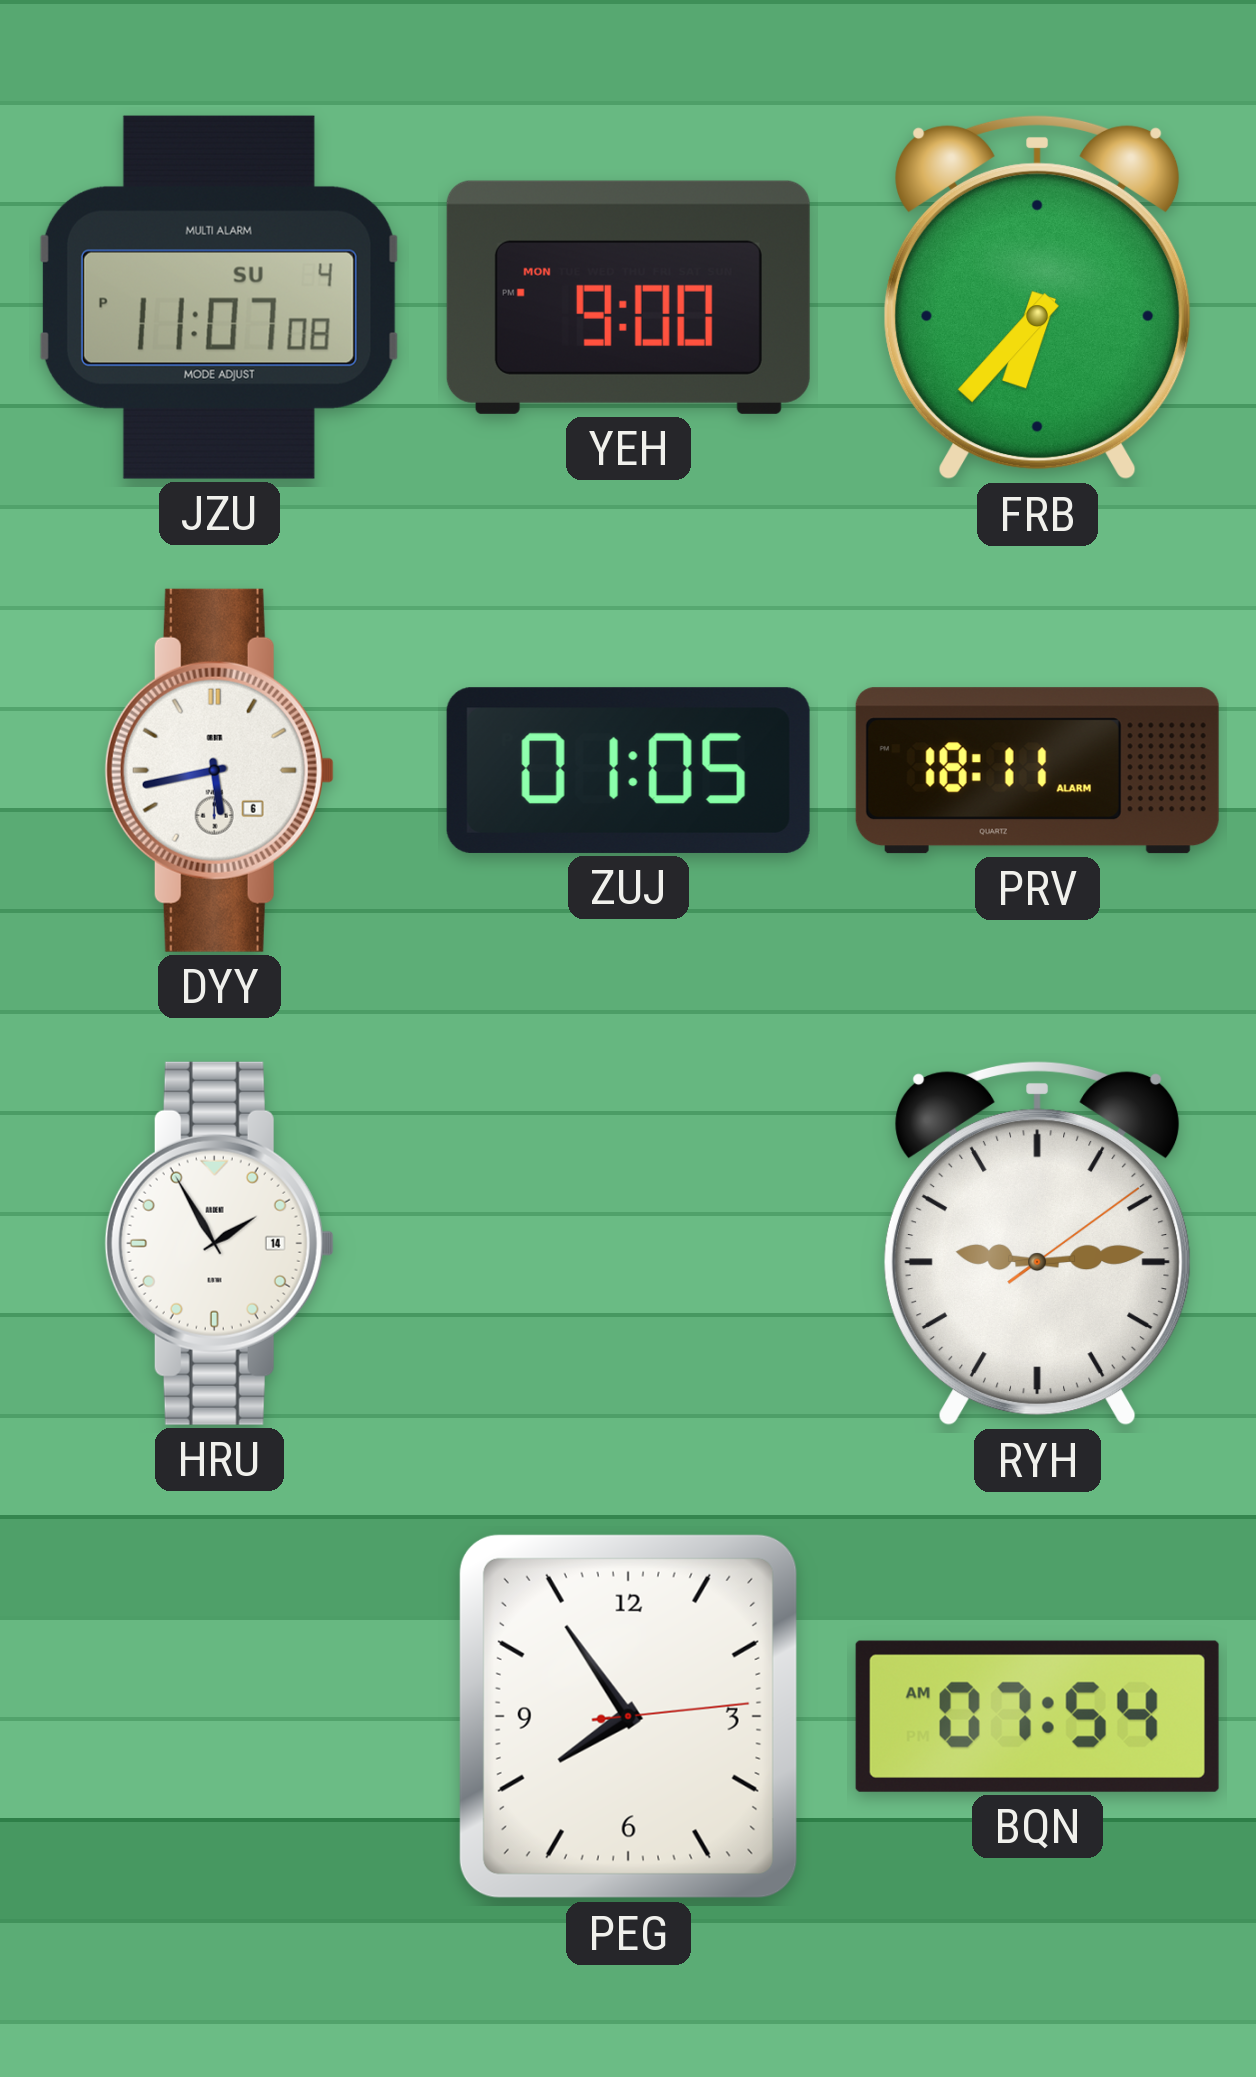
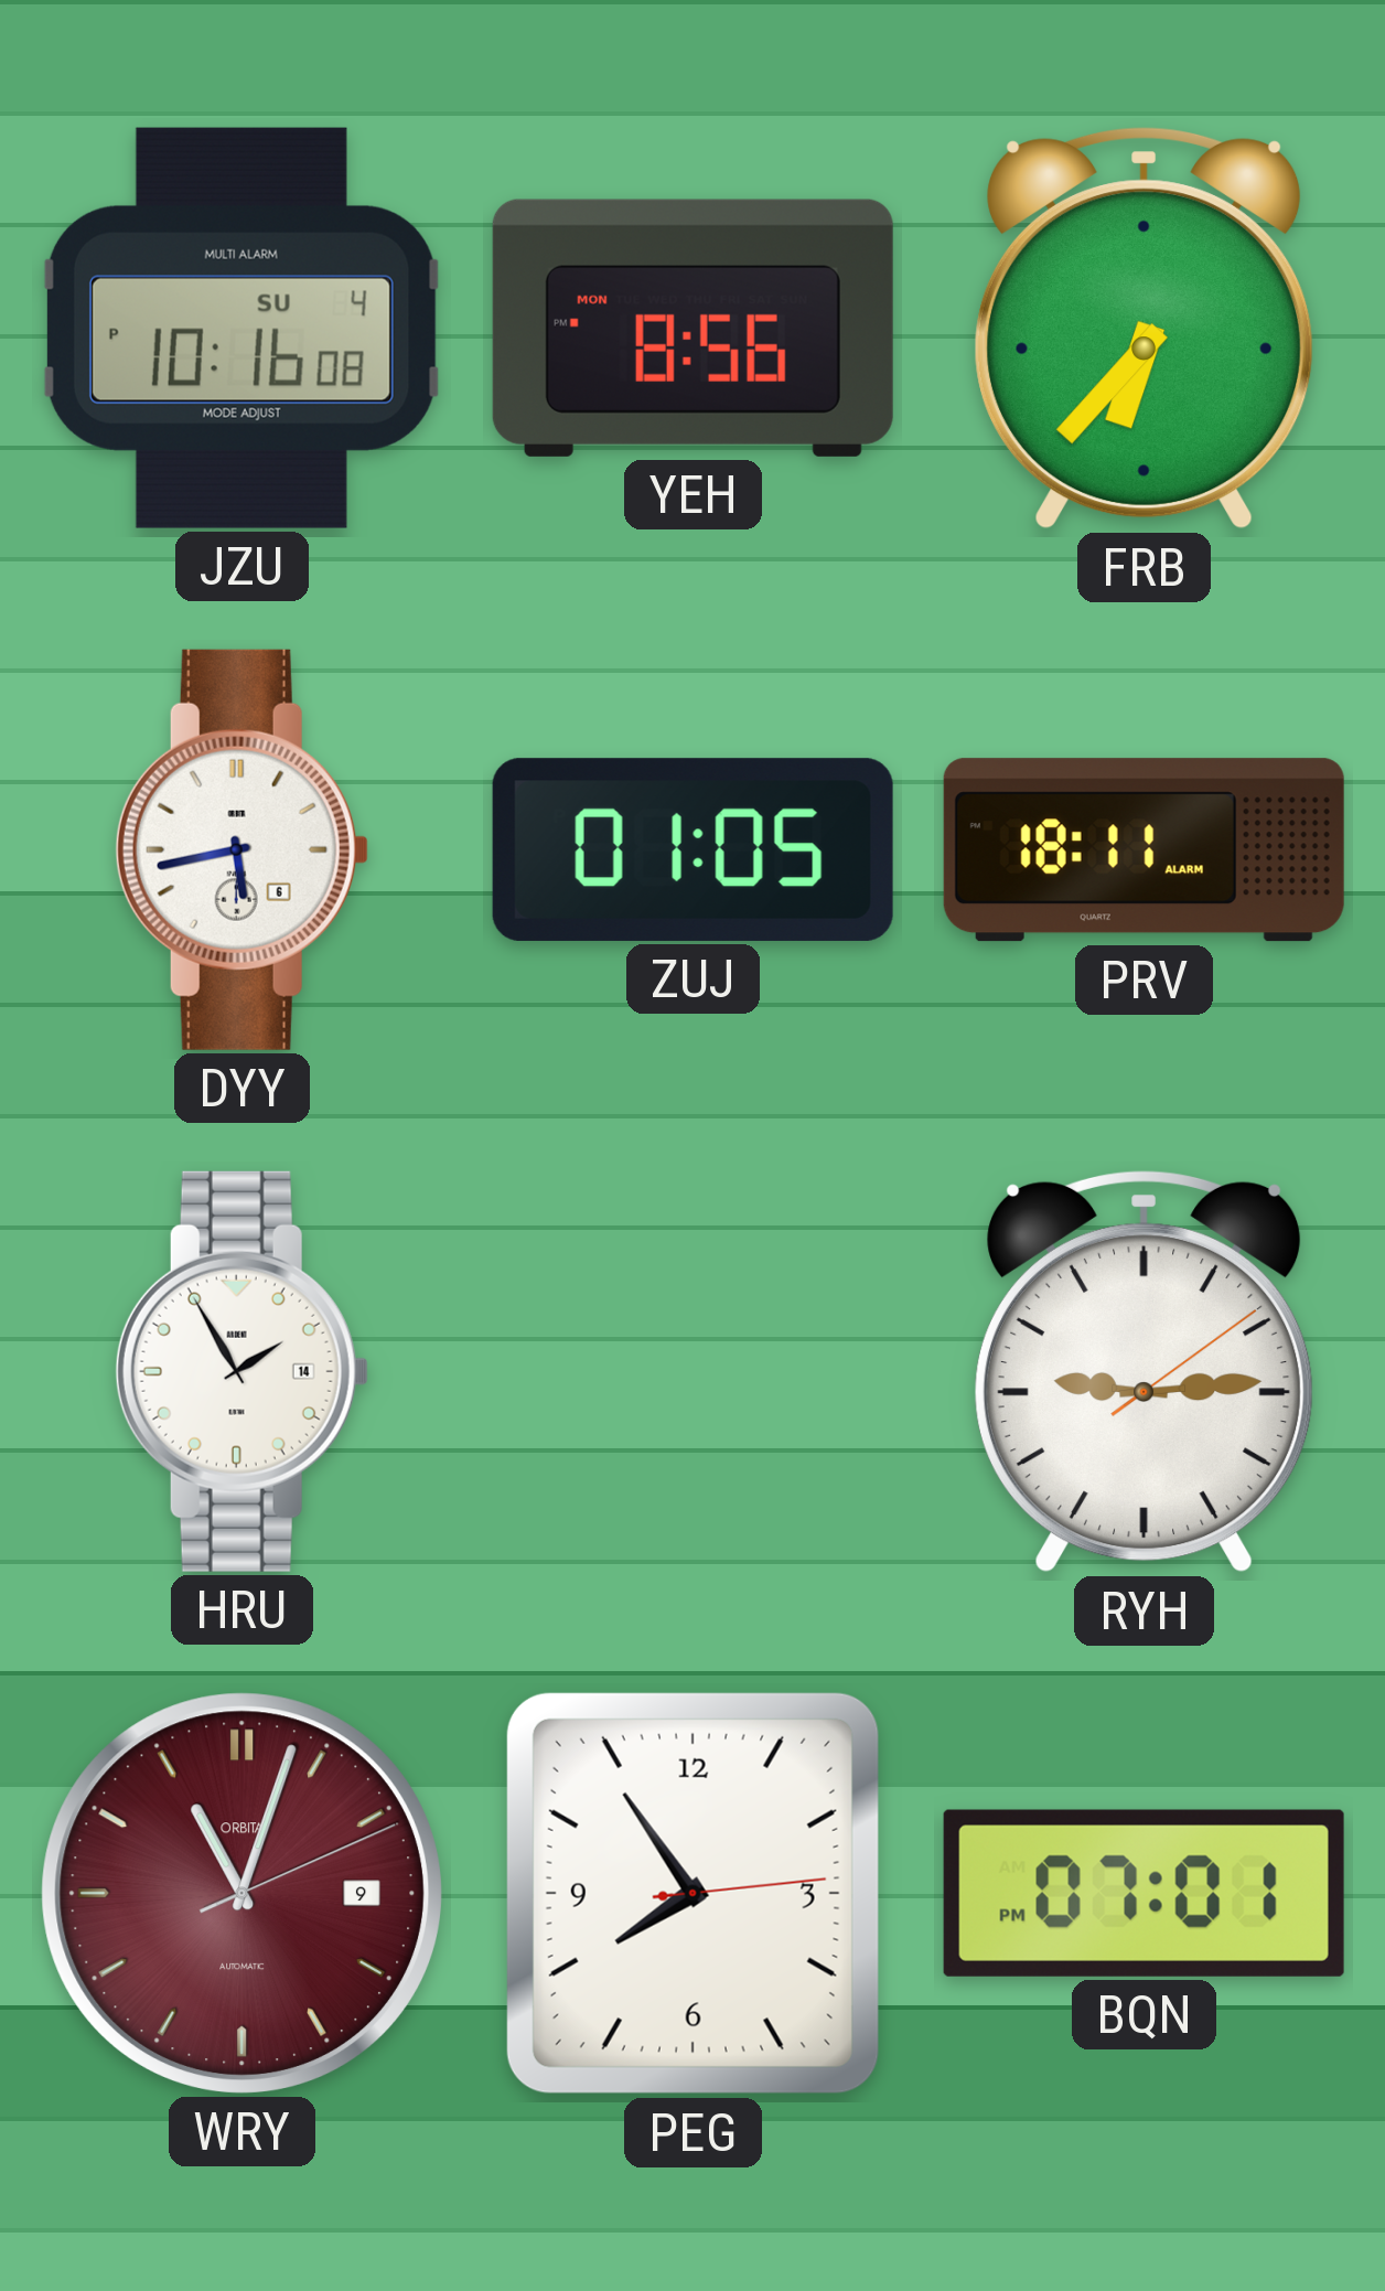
JZU: 11:07 -> 10:16 (241, 328)
YEH: 9:00 -> 8:56 (692, 328)
WRY: none -> 11:03 (241, 1893)
BQN: 07:54 -> 07:01 (1144, 1893)
